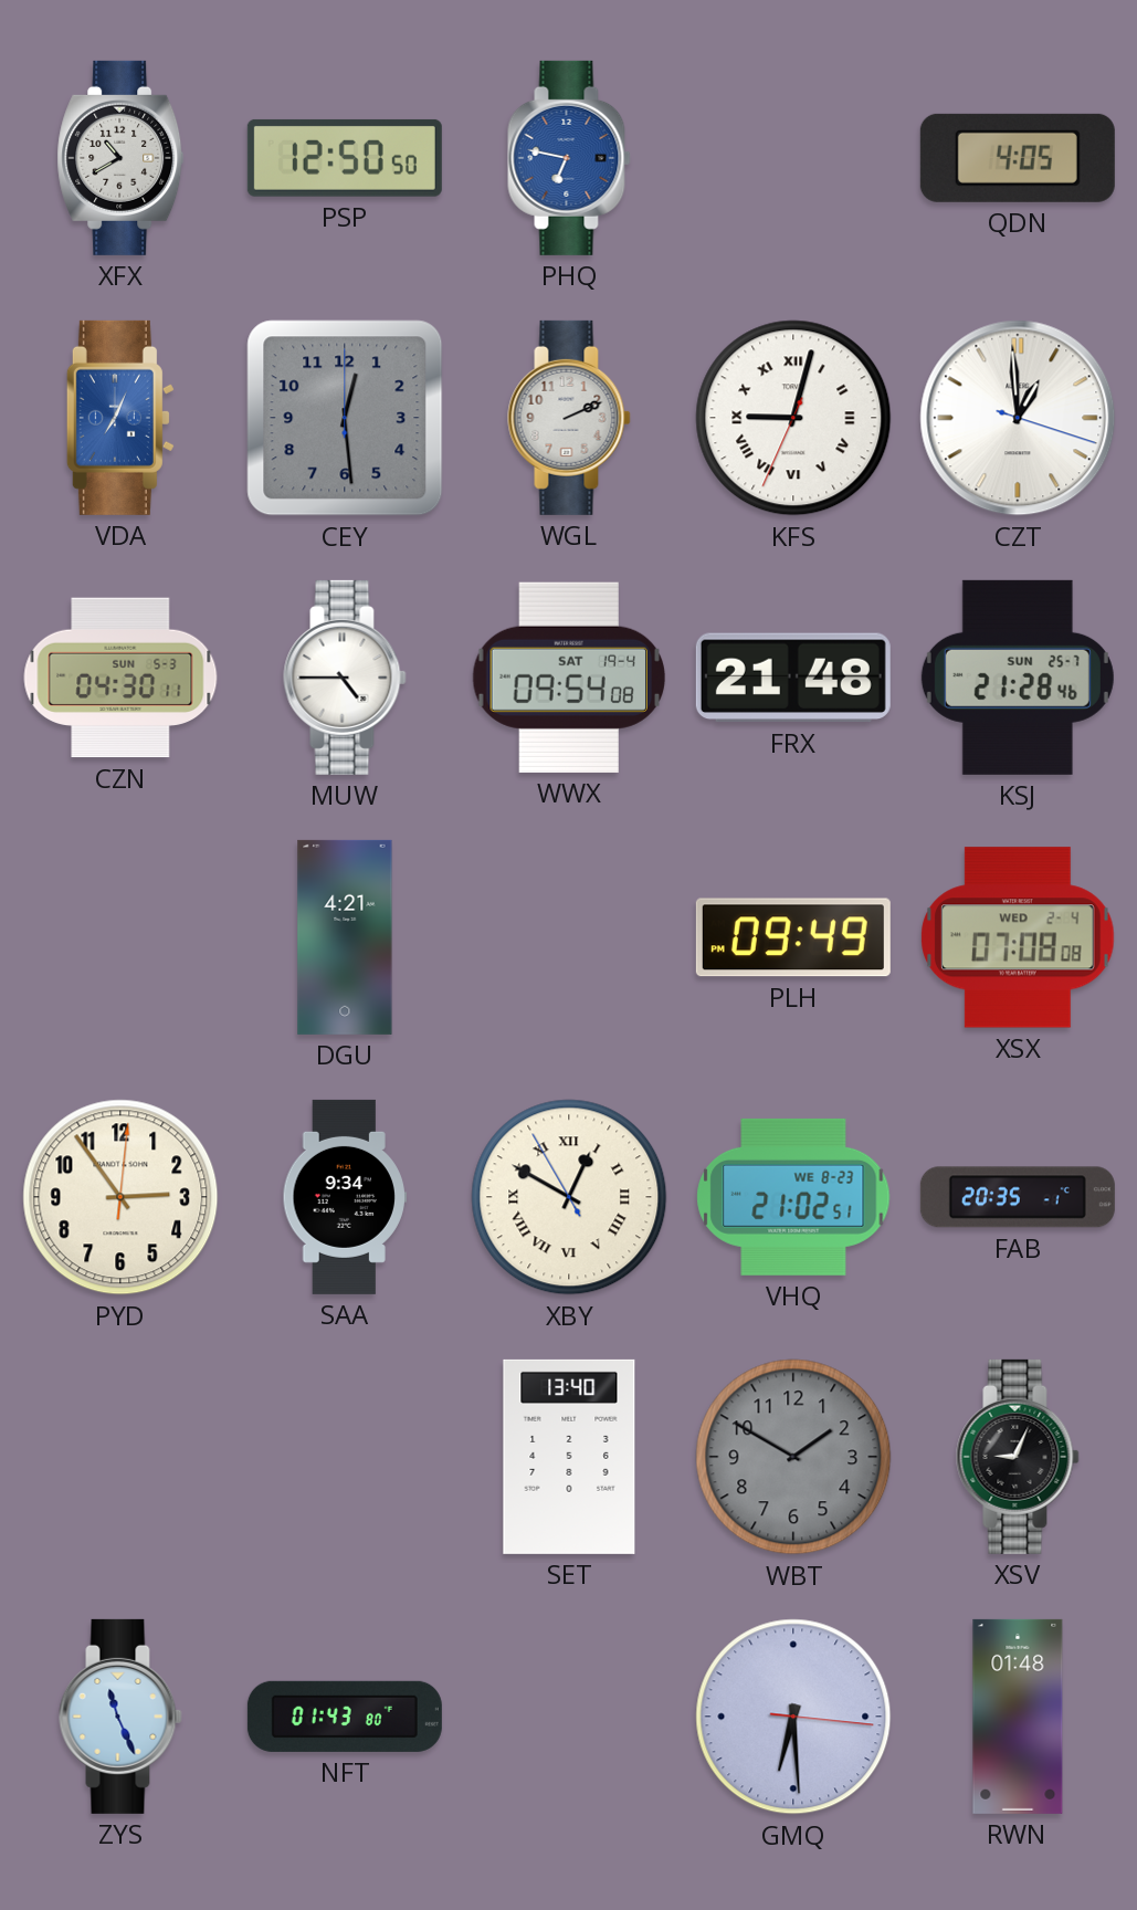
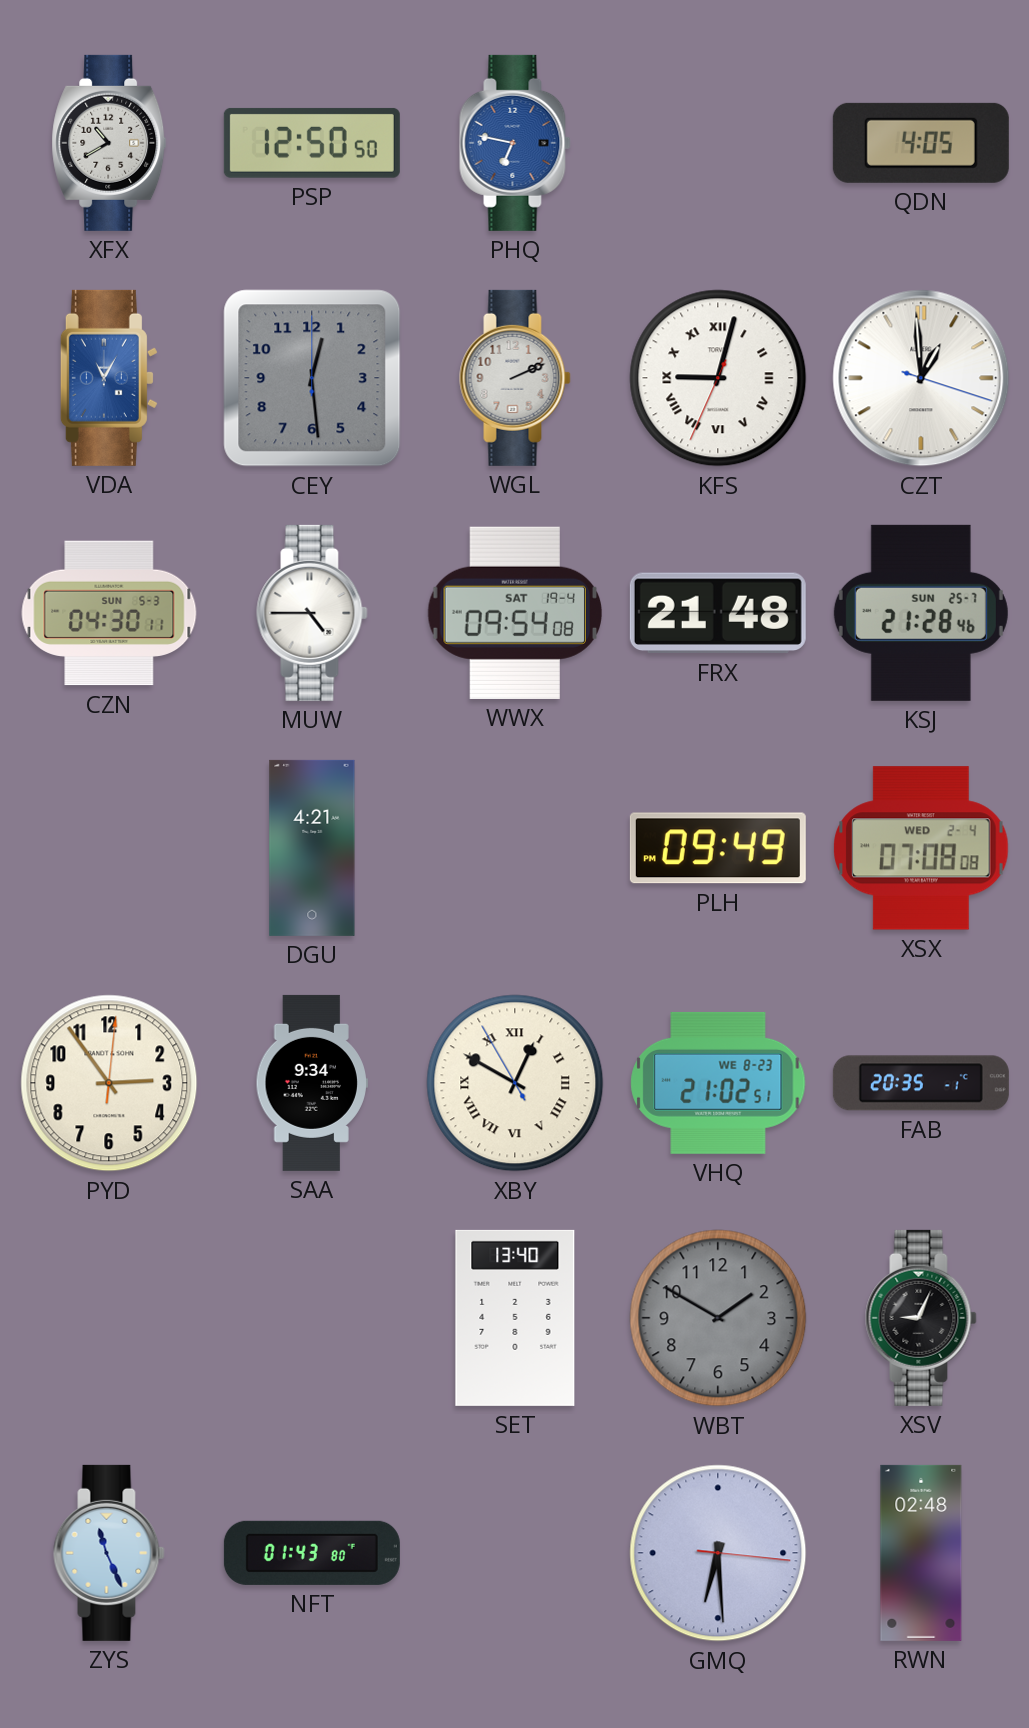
VDA: 7:04 -> 11:05 (109, 378)
RWN: 01:48 -> 02:48 (921, 1553)
